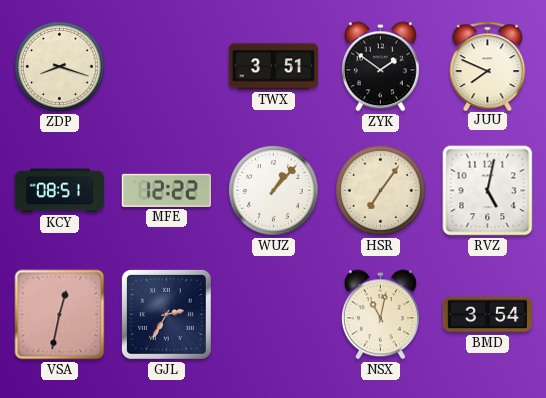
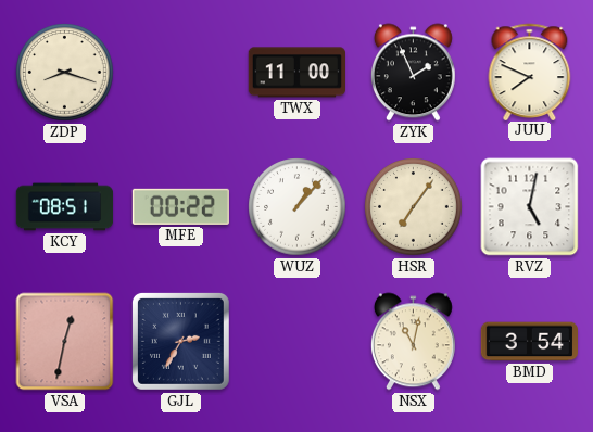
TWX: 3:51 -> 11:00 (296, 73)
ZYK: 1:51 -> 1:56 (413, 73)
MFE: 12:22 -> 00:22 (180, 206)
